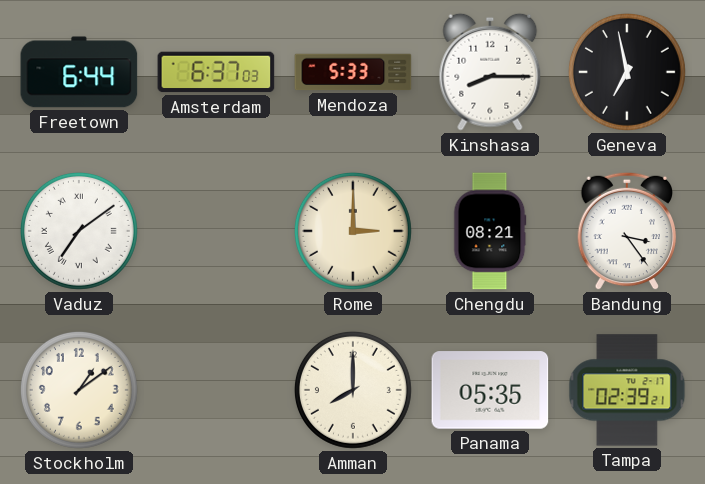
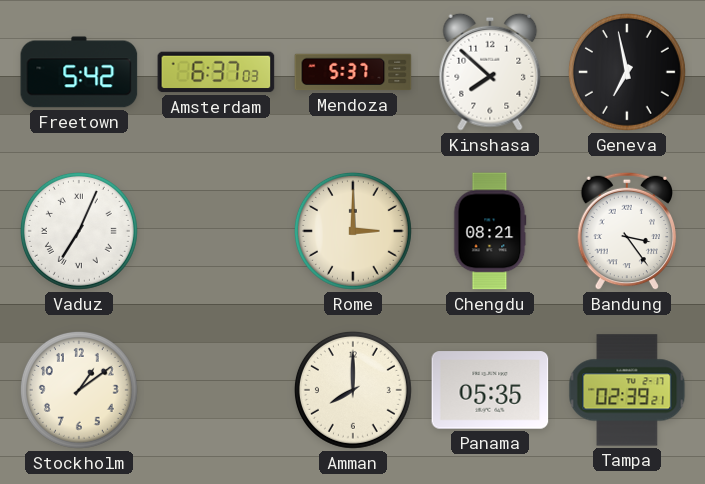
Freetown: 6:44 -> 5:42 (79, 72)
Mendoza: 5:33 -> 5:37 (353, 72)
Kinshasa: 8:15 -> 7:52 (490, 72)
Vaduz: 7:09 -> 7:04 (79, 231)
